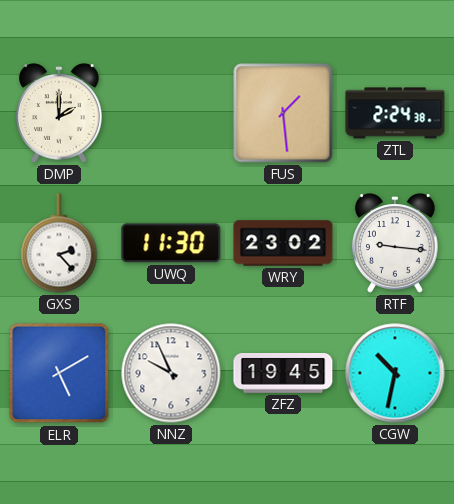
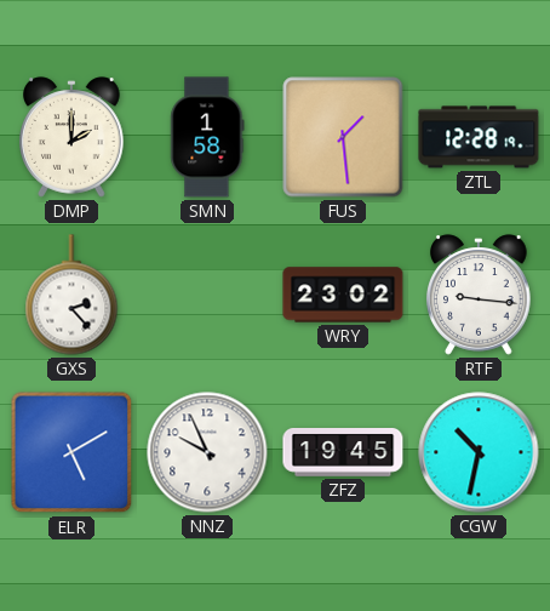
SMN: none -> 1:58 (207, 137)
ZTL: 2:24 -> 12:28 (479, 137)
UWQ: 11:30 -> none (171, 243)
